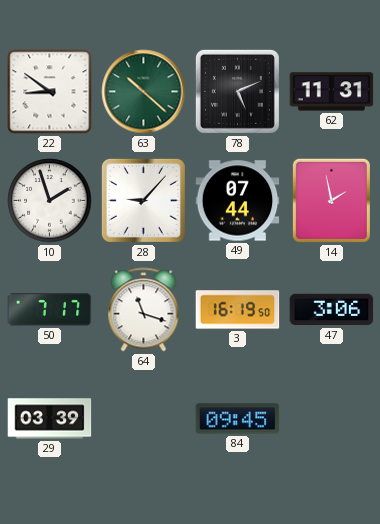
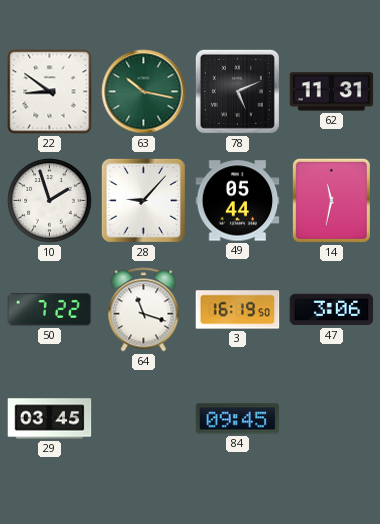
63: 10:22 -> 10:17 (144, 92)
49: 07:44 -> 05:44 (238, 201)
14: 1:58 -> 11:32 (331, 200)
50: 7:17 -> 7:22 (50, 309)
29: 03:39 -> 03:45 (50, 419)
